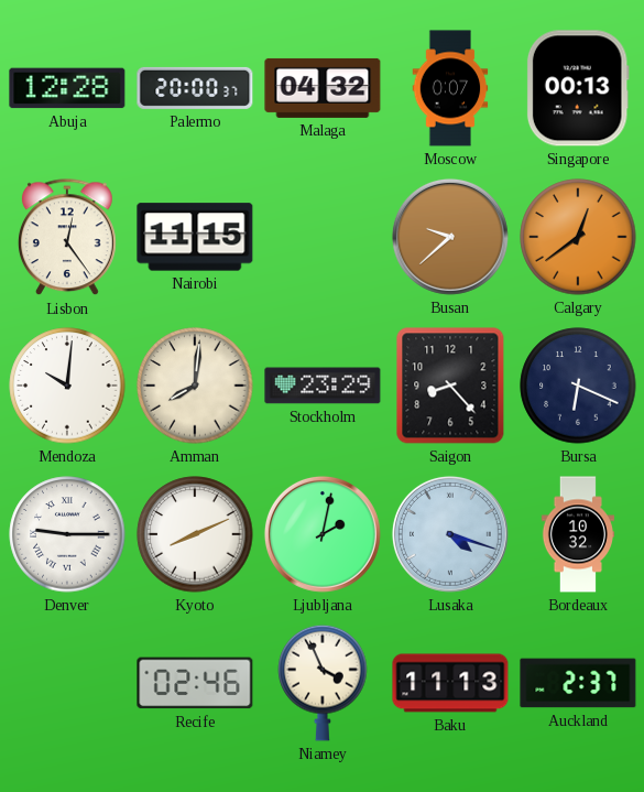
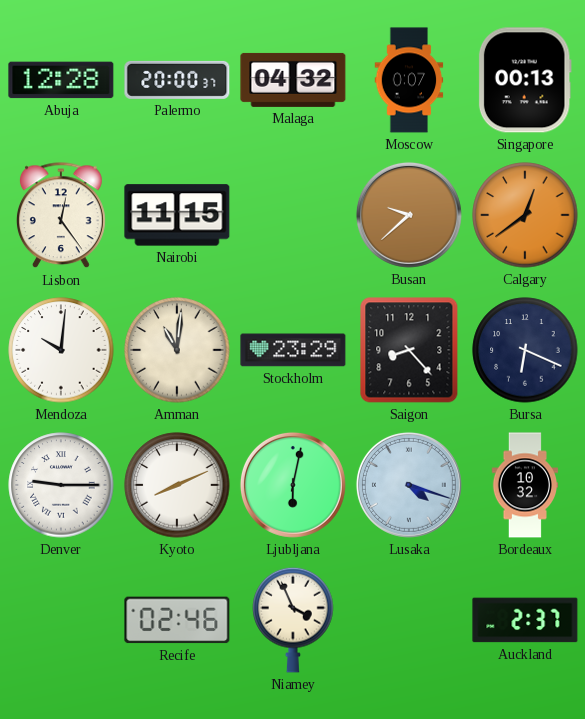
Amman: 8:01 -> 11:01 (177, 350)
Ljubljana: 2:02 -> 6:02 (293, 485)
Baku: 11:13 -> none (450, 683)
